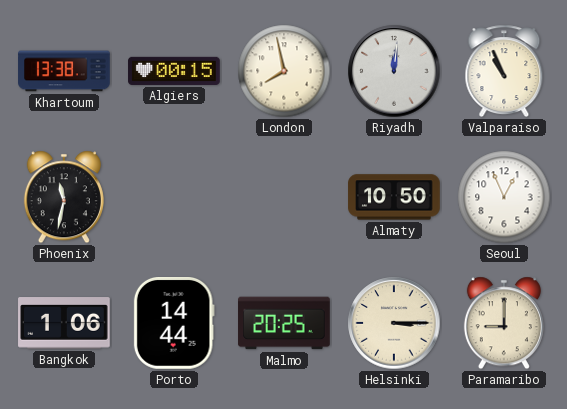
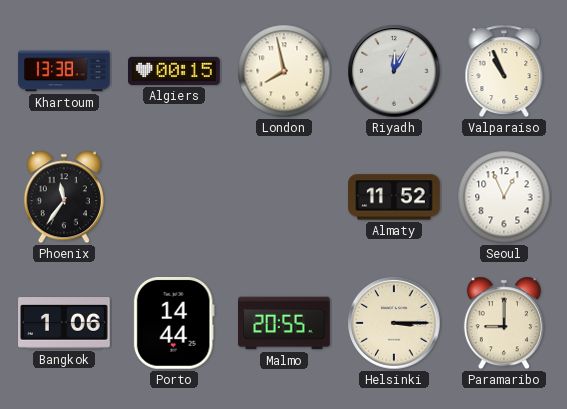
Riyadh: 12:01 -> 12:05 (394, 71)
Phoenix: 11:32 -> 11:36 (64, 197)
Almaty: 10:50 -> 11:52 (394, 197)
Malmo: 20:25 -> 20:55 (284, 323)
